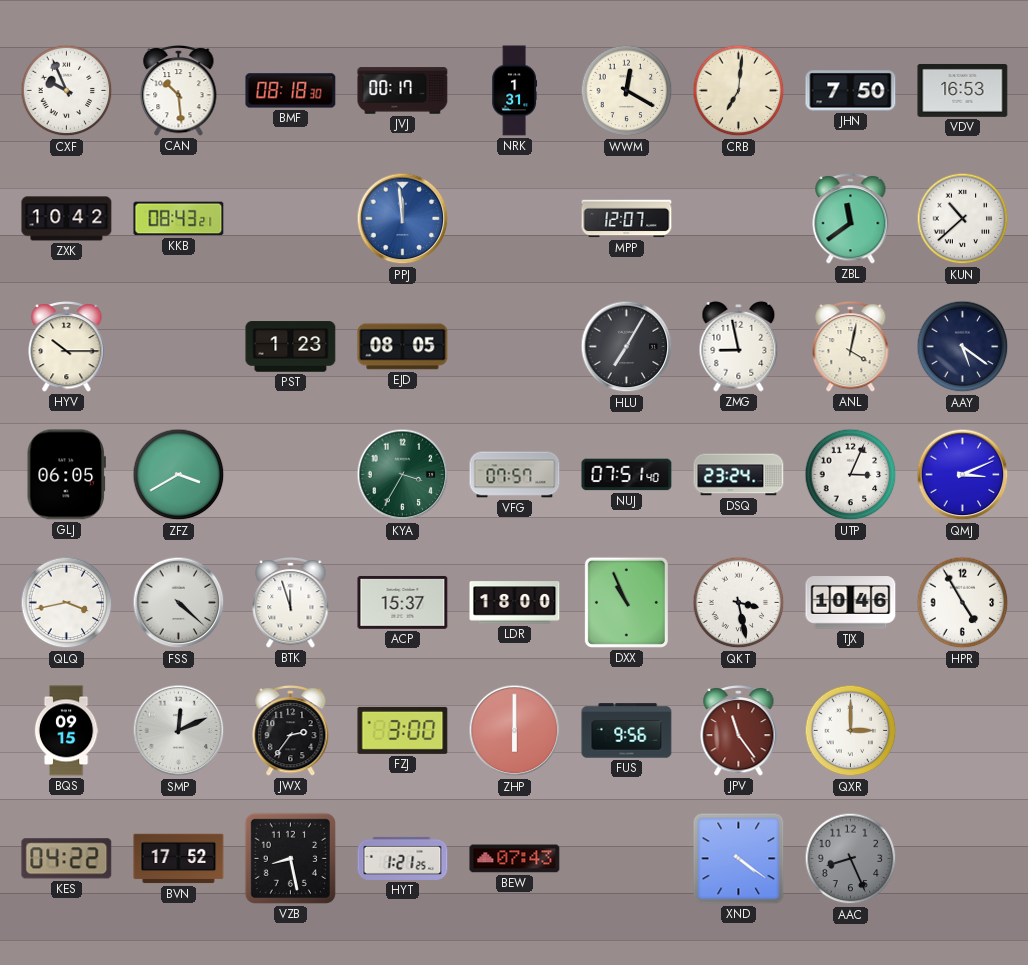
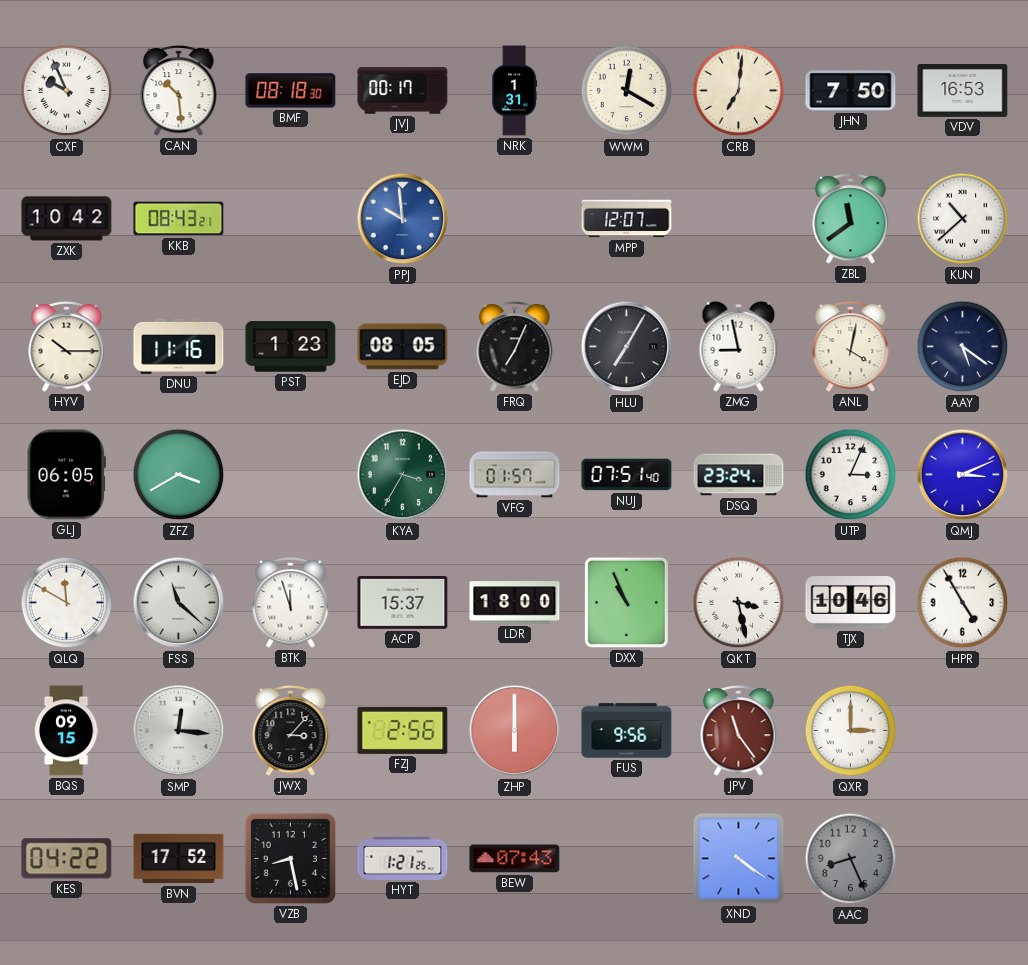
PPJ: 11:59 -> 9:59 (403, 219)
DNU: none -> 11:16 (179, 346)
FRQ: none -> 7:04 (515, 346)
VFG: 07:57 -> 01:57 (515, 475)
QLQ: 3:43 -> 11:50 (67, 603)
FSS: 4:22 -> 11:22 (179, 603)
SMP: 12:11 -> 12:16 (179, 731)
JWX: 2:36 -> 3:07 (291, 730)
FZJ: 3:00 -> 2:56 (403, 730)
